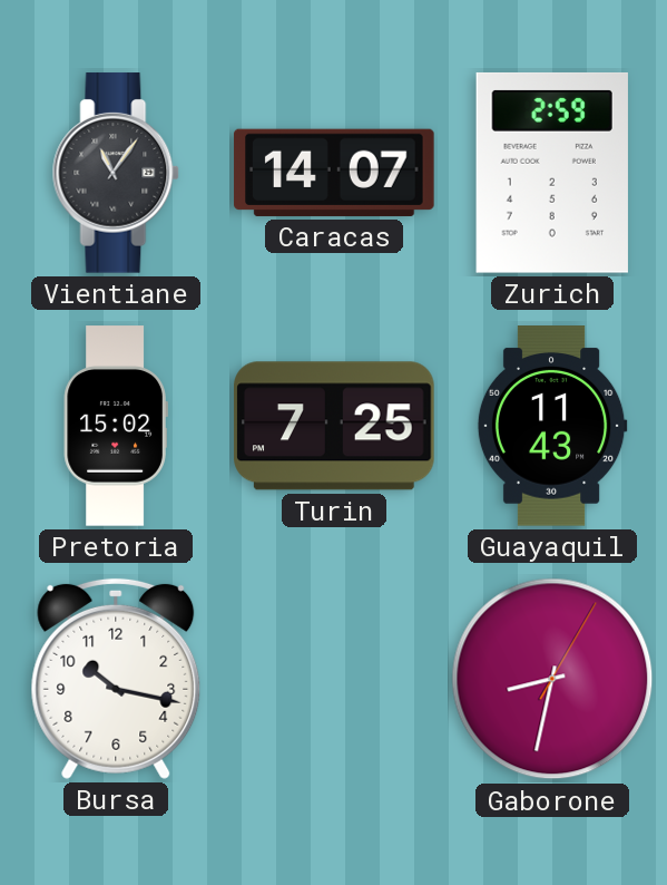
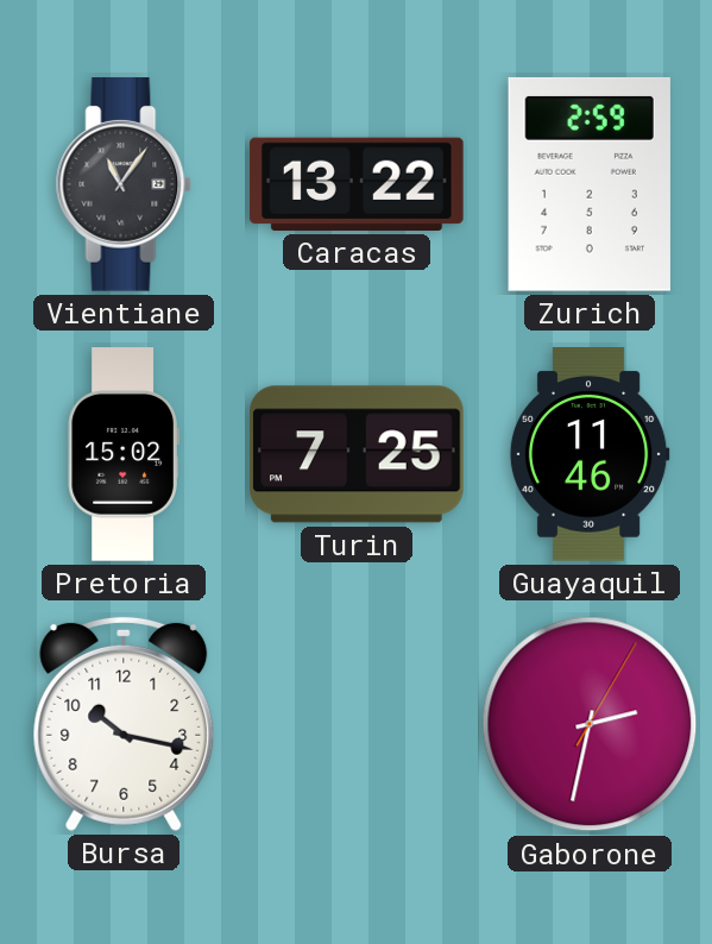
Caracas: 14:07 -> 13:22 (357, 184)
Guayaquil: 11:43 -> 11:46 (590, 454)
Gaborone: 8:32 -> 2:32 (590, 724)
